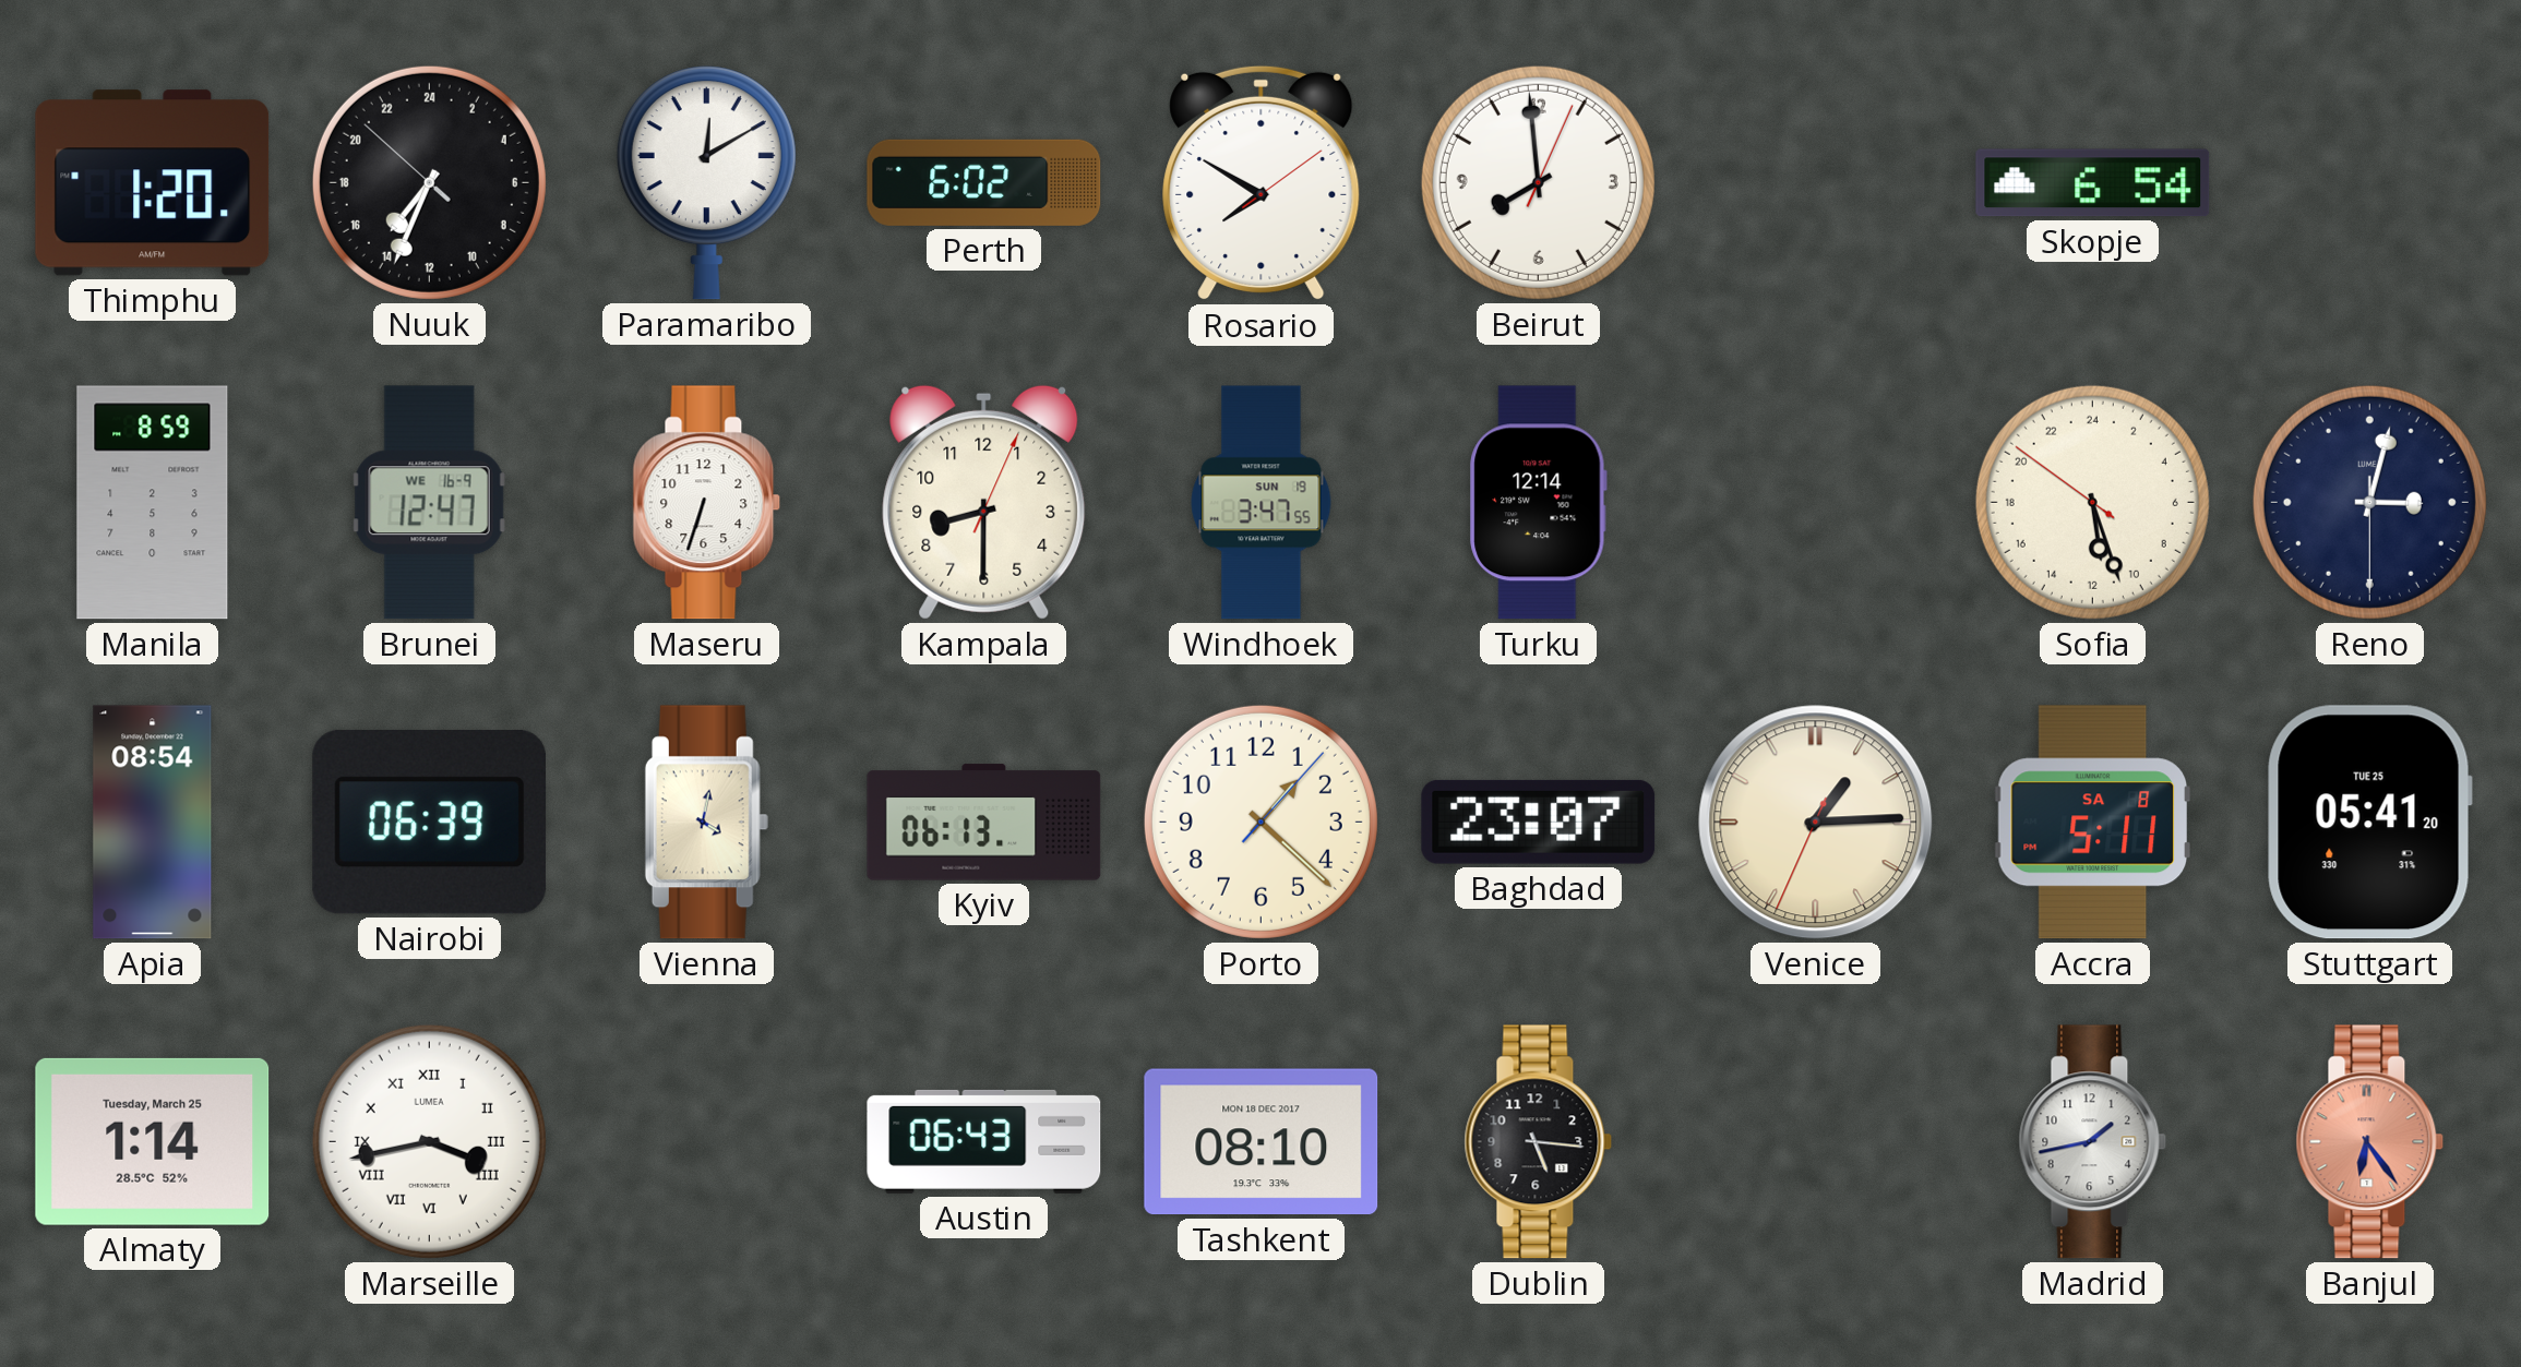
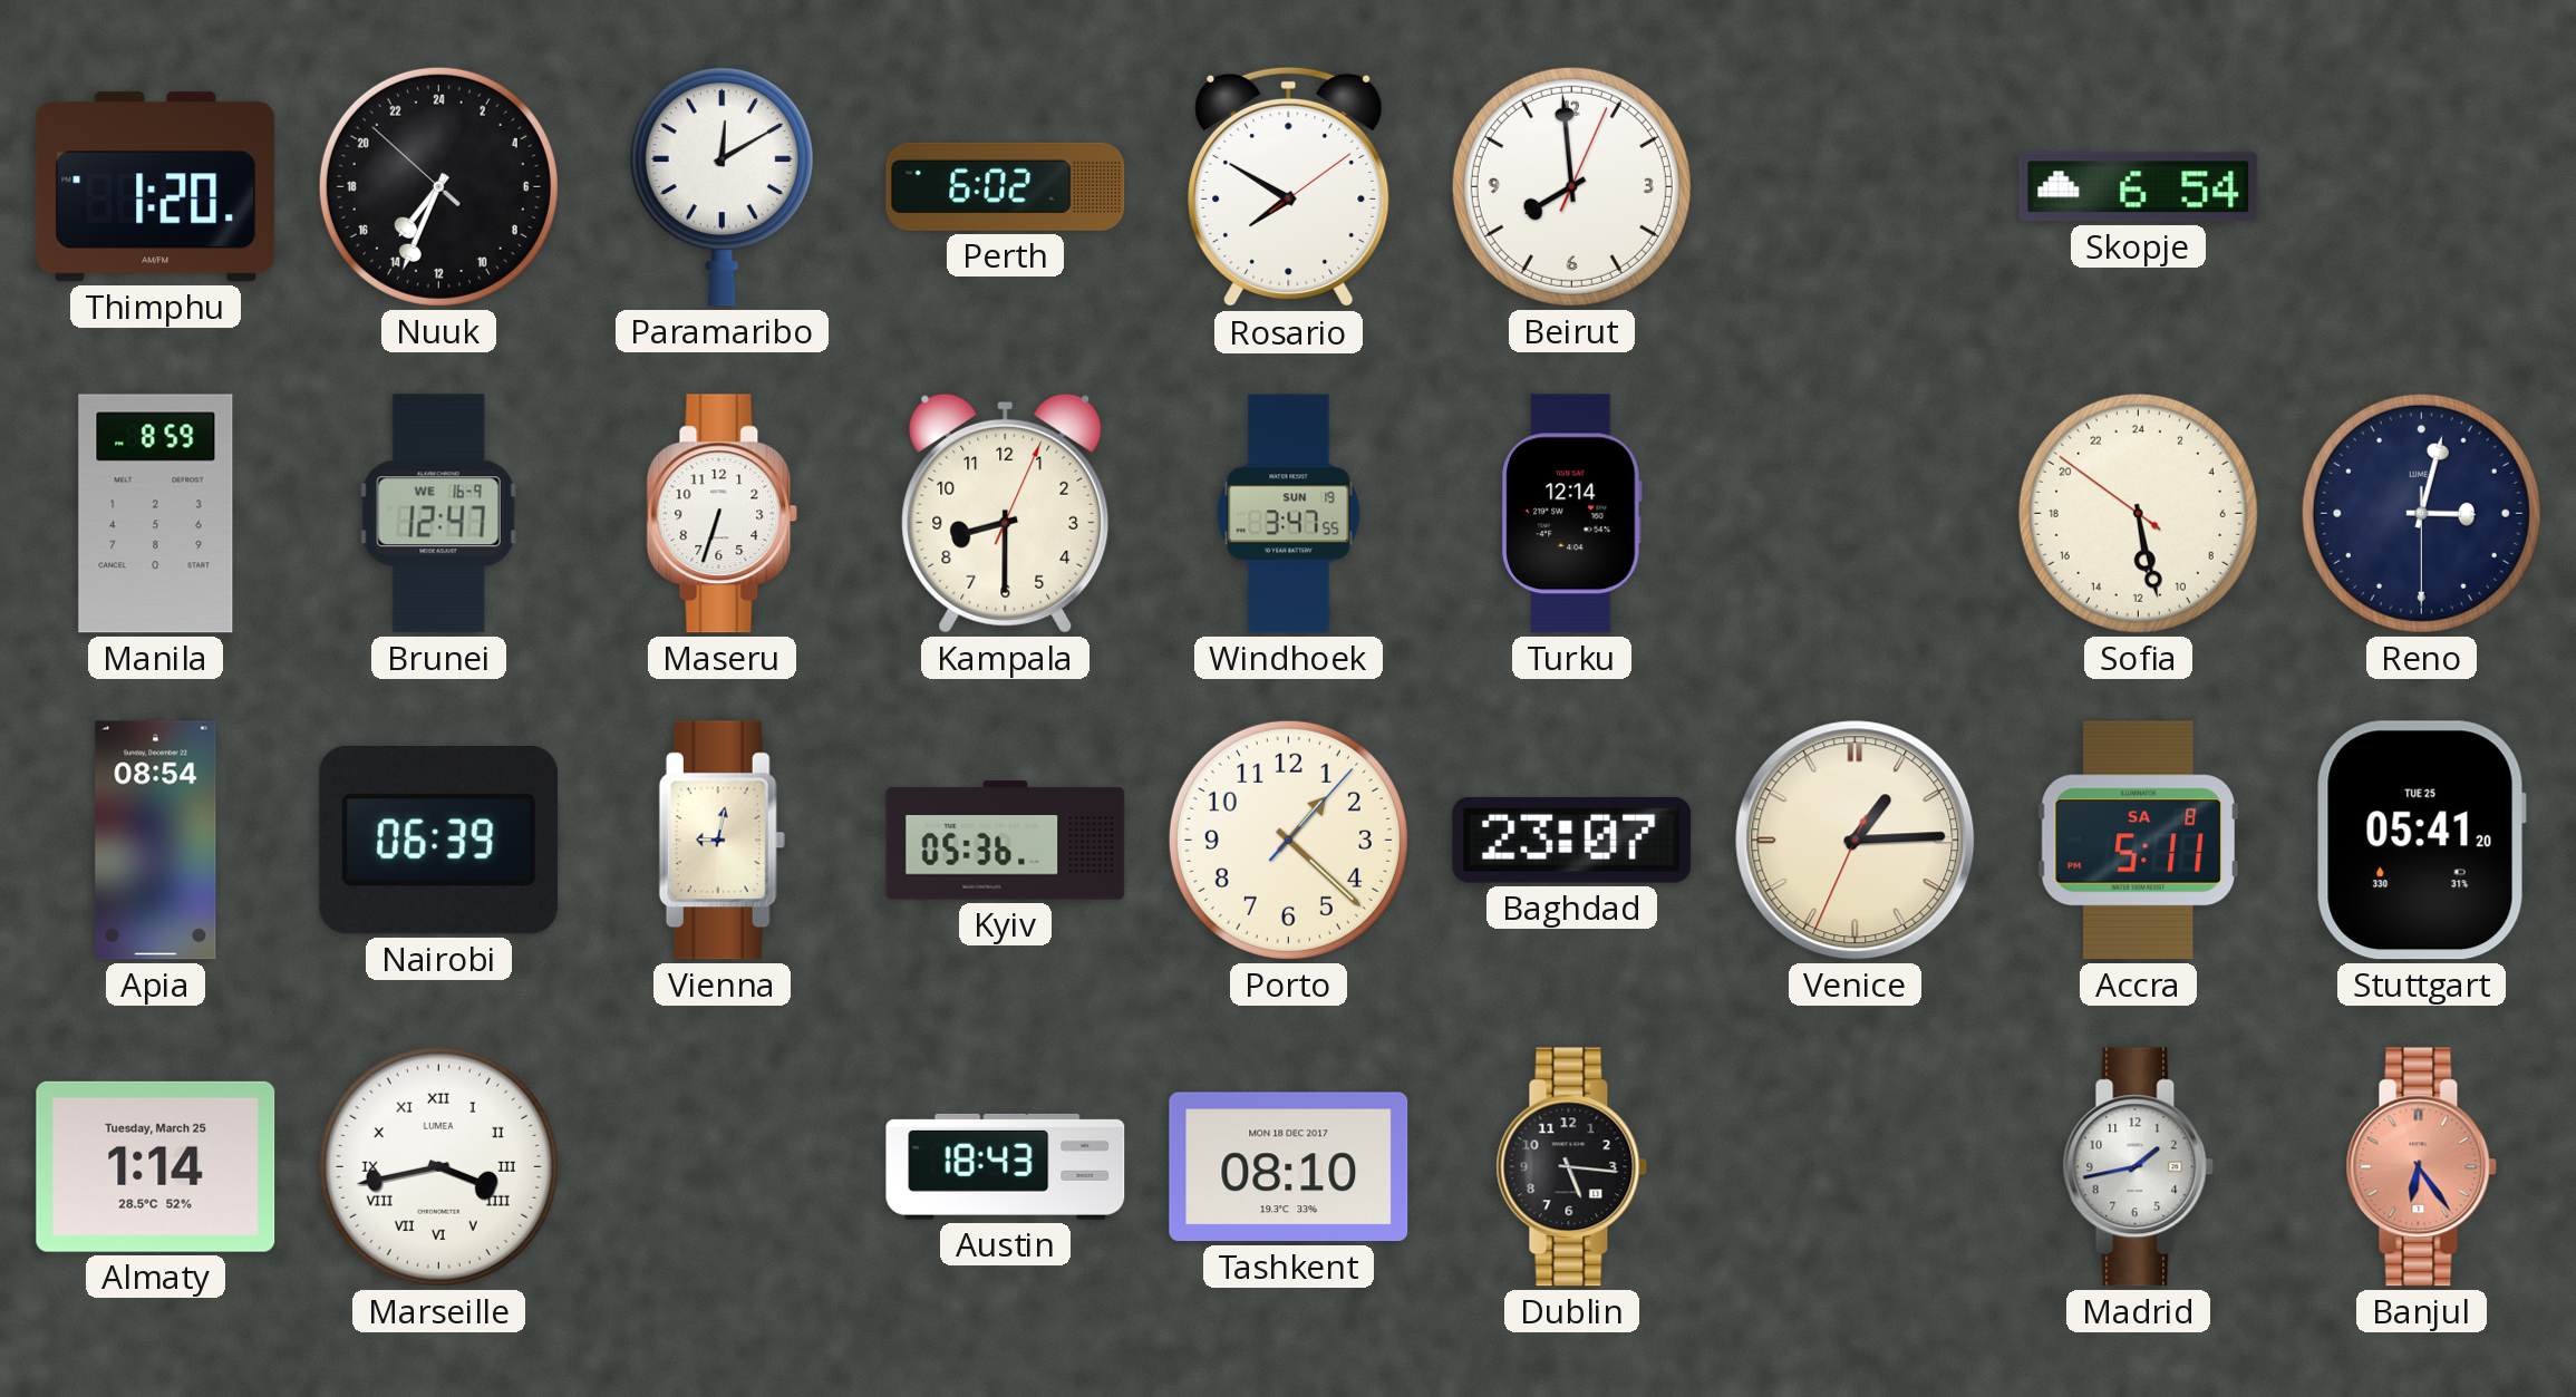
Sofia: 11:26 -> 11:27 (2138, 513)
Vienna: 4:02 -> 9:02 (722, 841)
Kyiv: 06:13 -> 05:36 (1006, 841)
Austin: 06:43 -> 18:43 (1006, 1166)
